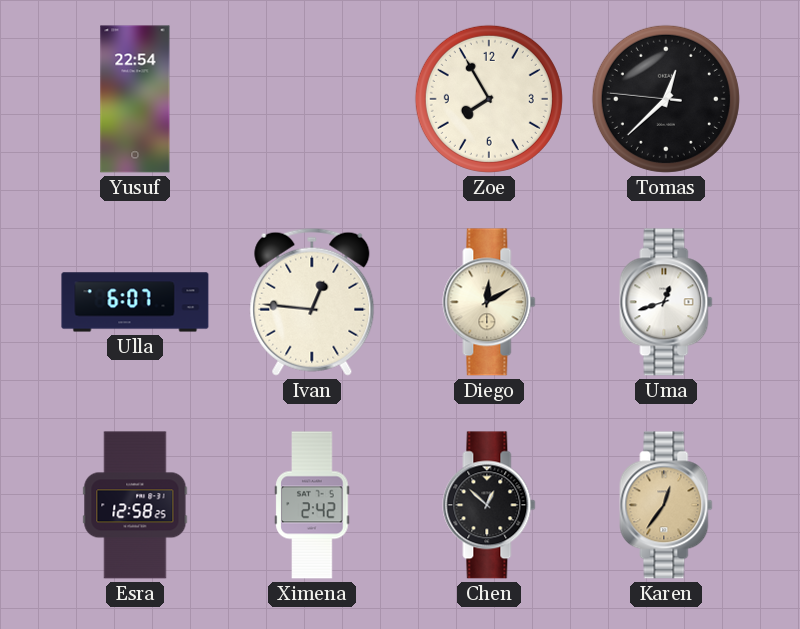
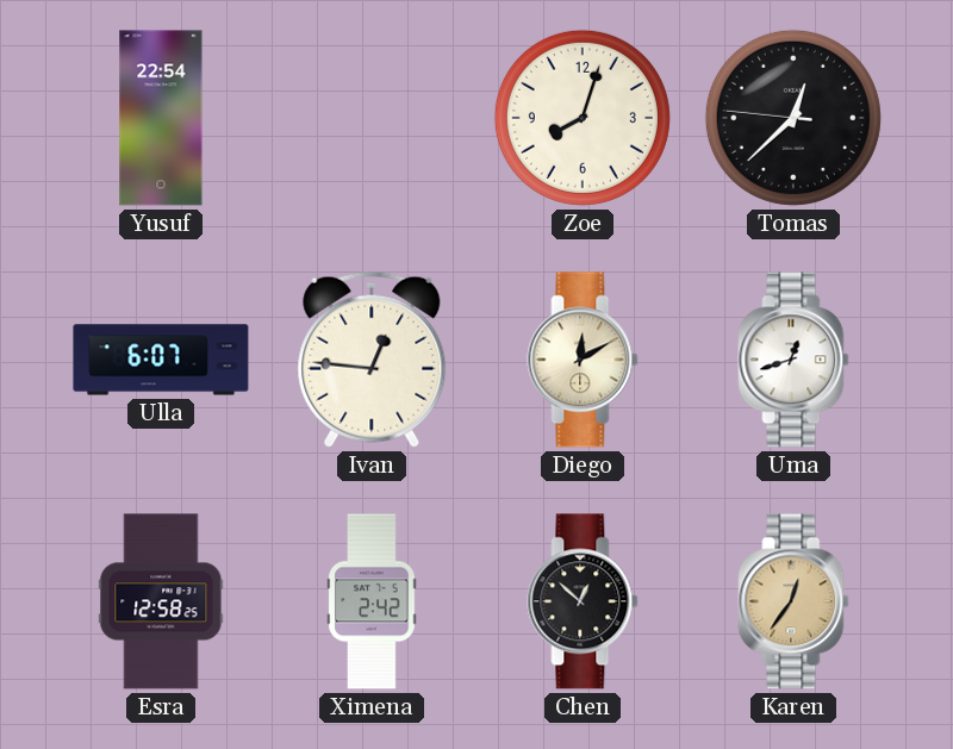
Zoe: 7:55 -> 8:03 (583, 118)
